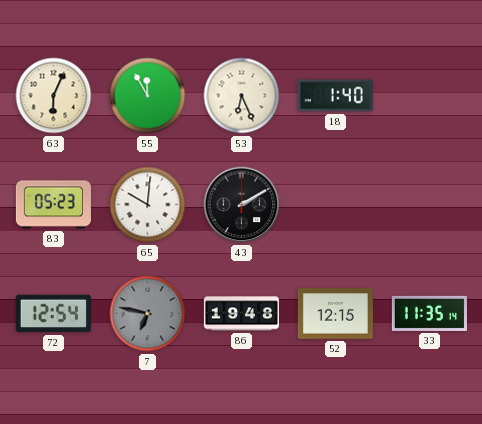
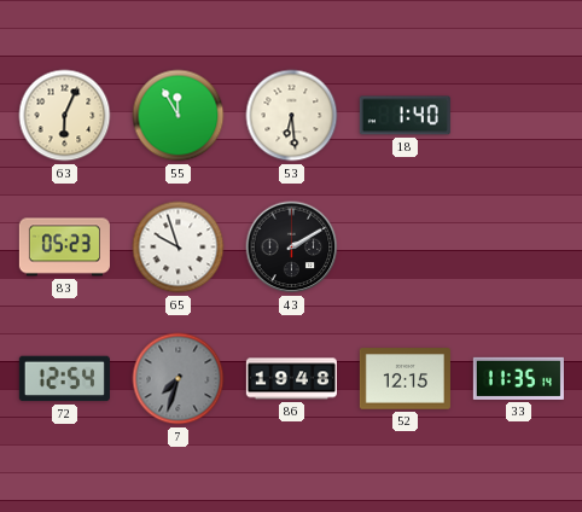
53: 6:26 -> 6:29 (292, 116)
65: 10:01 -> 9:57 (179, 248)
7: 6:47 -> 7:33 (179, 379)
